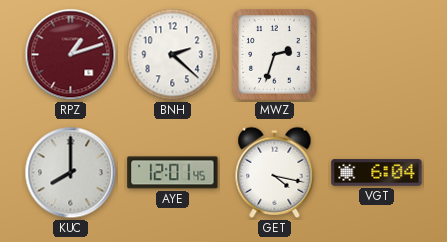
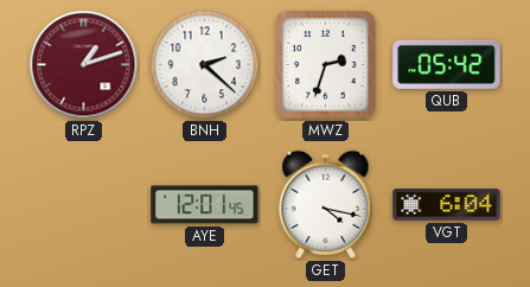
QUB: none -> 05:42 (447, 64)
KUC: 8:00 -> none (71, 173)
